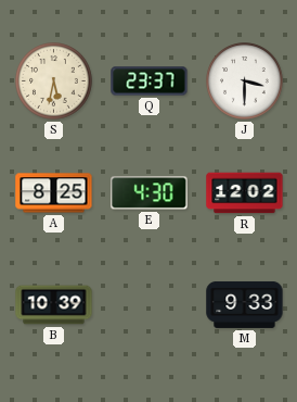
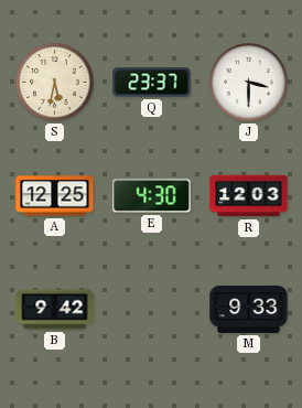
A: 8:25 -> 12:25 (55, 196)
R: 12:02 -> 12:03 (249, 196)
B: 10:39 -> 9:42 (55, 310)
